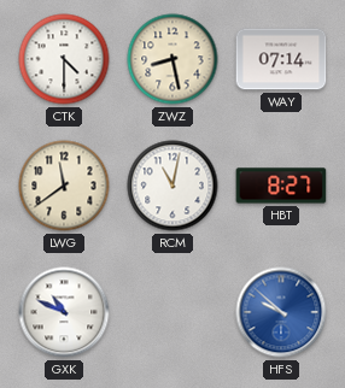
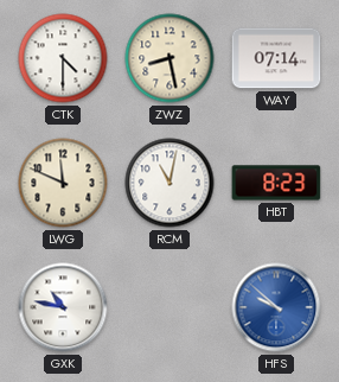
LWG: 11:39 -> 11:49 (63, 183)
HBT: 8:27 -> 8:23 (276, 183)
GXK: 10:49 -> 10:47 (63, 307)
